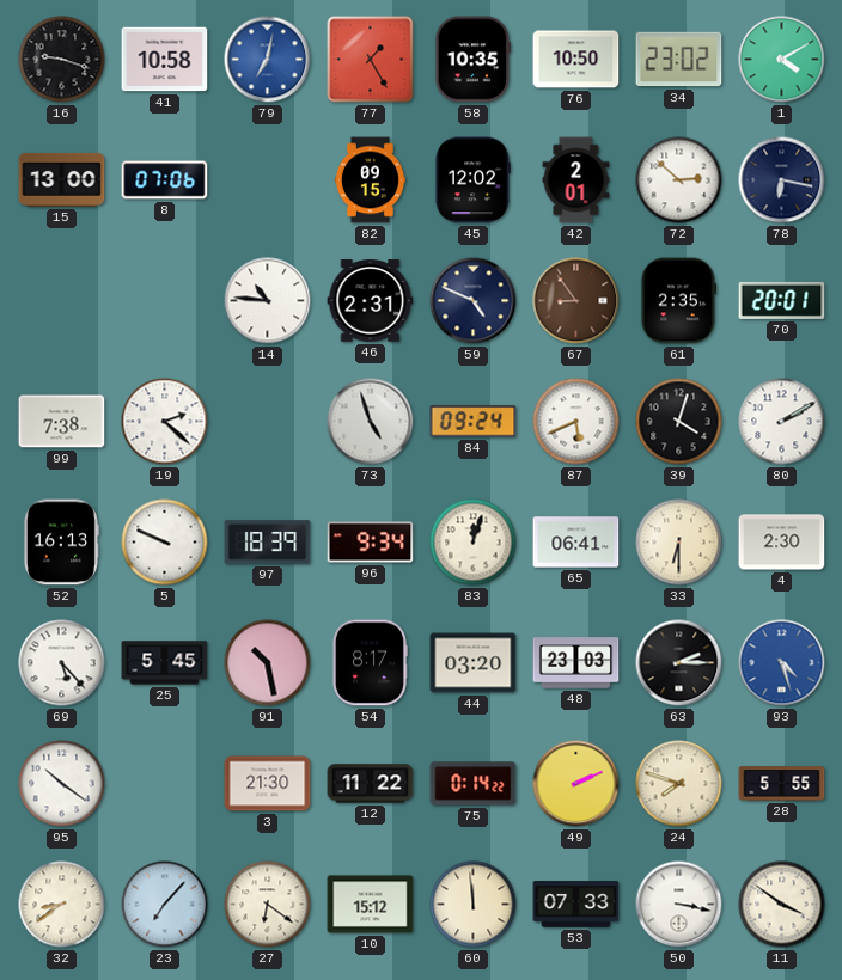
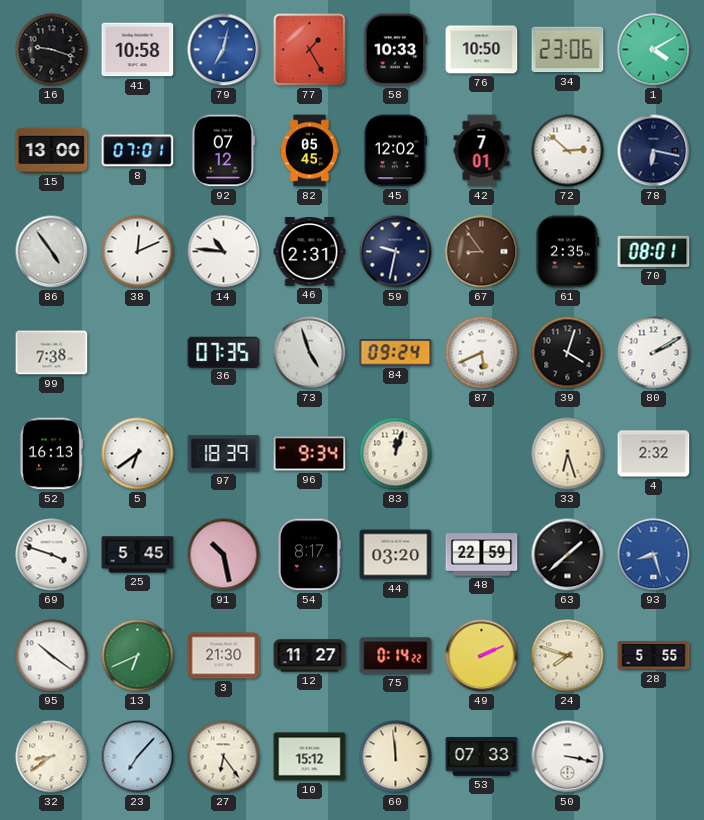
58: 10:35 -> 10:33 (396, 50)
34: 23:02 -> 23:06 (568, 50)
8: 07:06 -> 07:01 (138, 151)
92: none -> 07:12 (224, 151)
82: 09:15 -> 05:45 (309, 151)
42: 2:01 -> 7:01 (482, 151)
86: none -> 4:54 (52, 252)
38: none -> 12:11 (138, 252)
59: 4:49 -> 9:32 (396, 252)
70: 20:01 -> 08:01 (654, 251)
19: 2:22 -> none (165, 422)
36: none -> 07:35 (224, 352)
5: 9:49 -> 6:39 (138, 454)
65: 06:41 -> none (576, 543)
33: 6:30 -> 6:27 (568, 454)
4: 2:30 -> 2:32 (654, 454)
69: 5:23 -> 3:48 (52, 555)
48: 23:03 -> 22:59 (482, 555)
63: 2:15 -> 1:38 (568, 555)
93: 4:27 -> 8:27 (654, 555)
13: none -> 6:41 (138, 656)
12: 11:22 -> 11:27 (310, 656)
27: 6:21 -> 6:24 (224, 757)
11: 3:51 -> none (782, 905)
